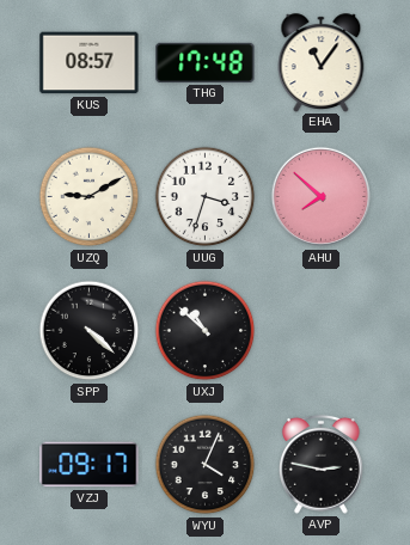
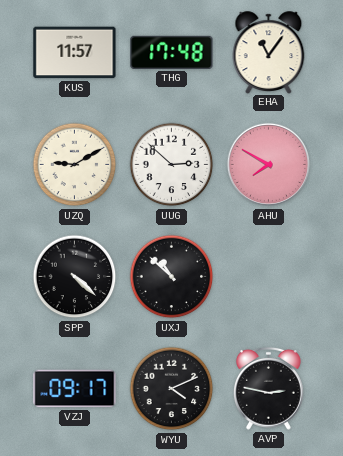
KUS: 08:57 -> 11:57 (75, 53)
UUG: 3:33 -> 2:52 (172, 165)
AHU: 7:52 -> 7:50 (269, 165)
WYU: 4:04 -> 4:11 (172, 389)
